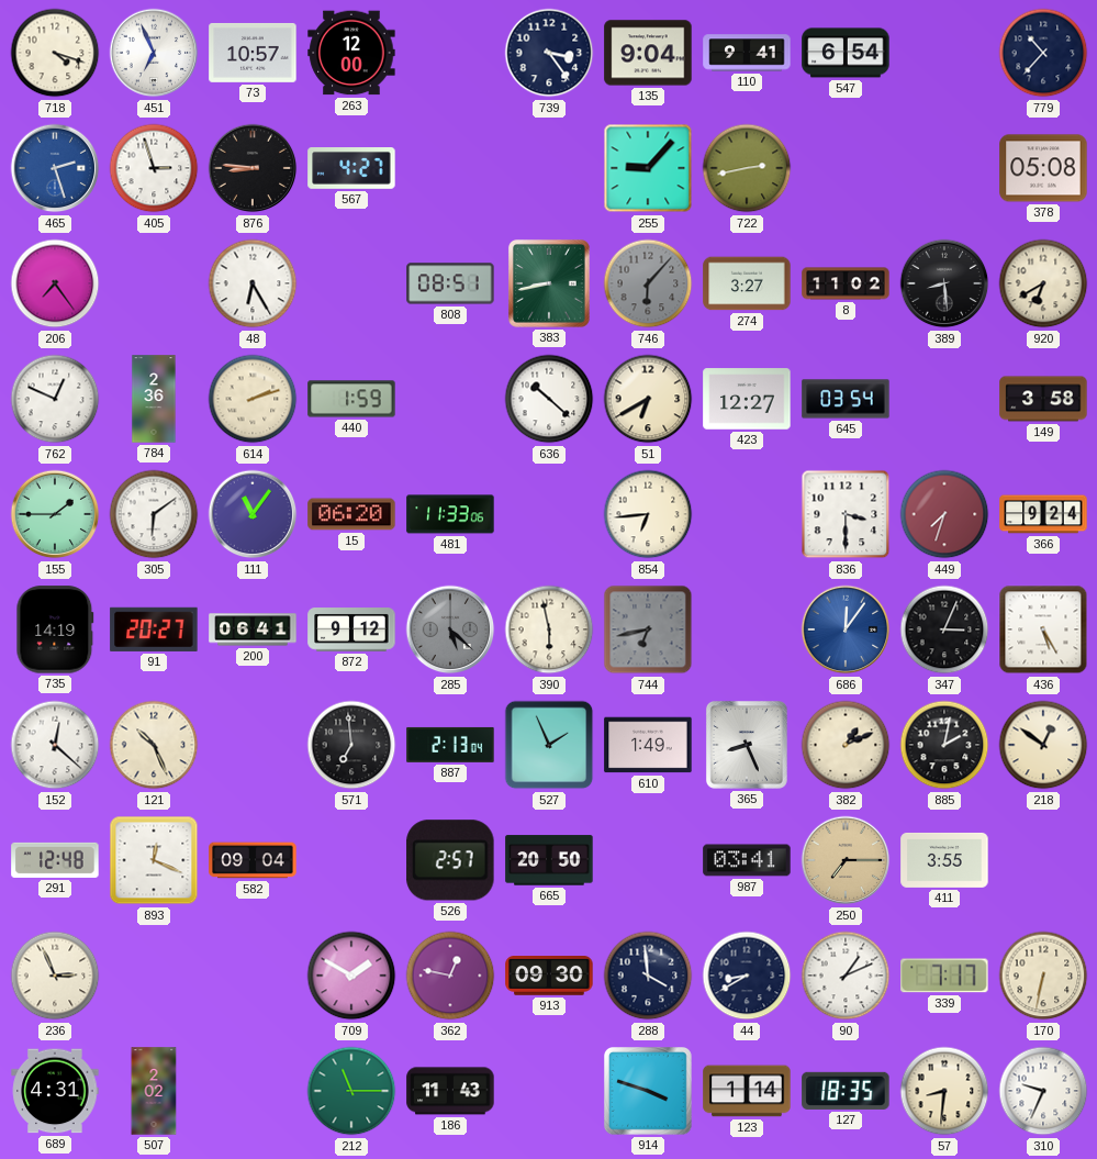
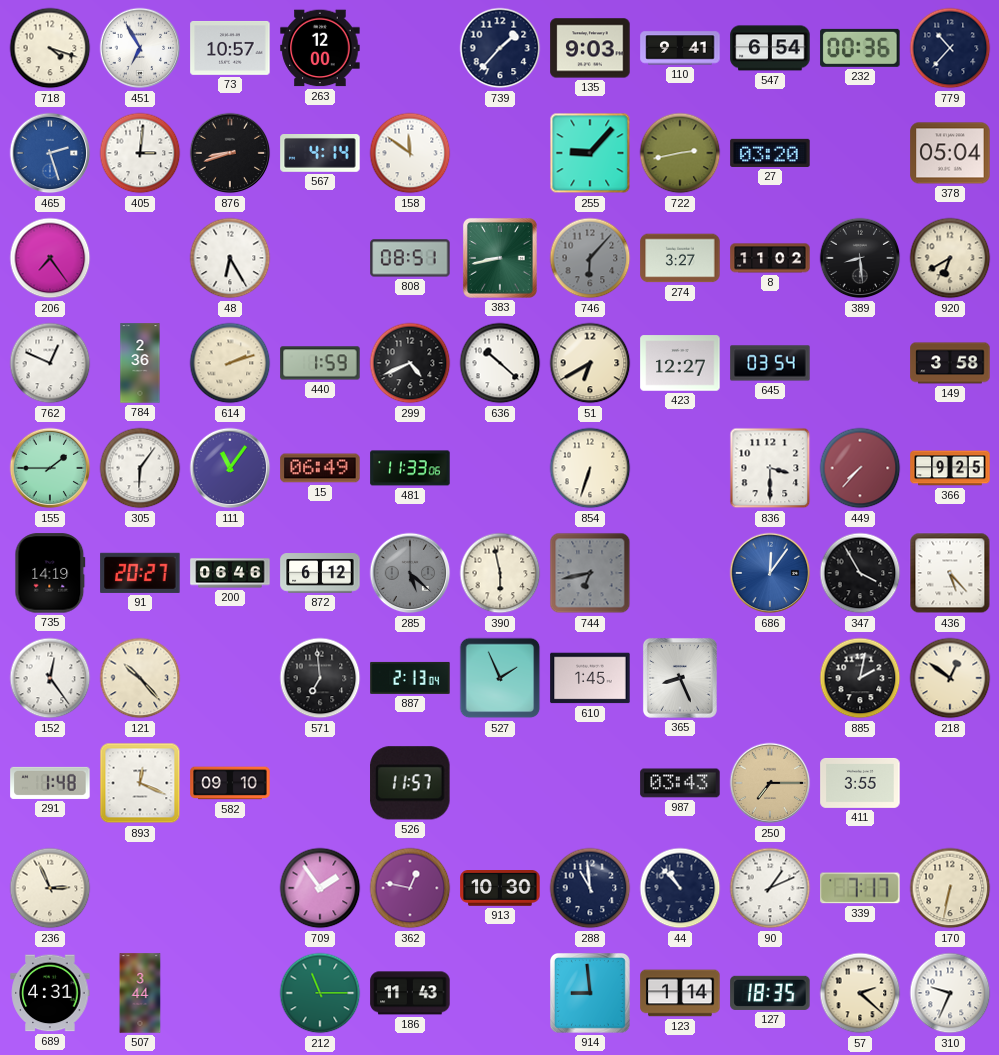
451: 6:56 -> 6:55 (140, 48)
739: 3:24 -> 1:37 (500, 48)
135: 9:04 -> 9:03 (590, 48)
232: none -> 00:36 (860, 48)
405: 2:57 -> 3:01 (140, 153)
876: 8:46 -> 8:42 (230, 153)
567: 4:27 -> 4:14 (320, 154)
158: none -> 11:51 (410, 153)
27: none -> 03:20 (770, 153)
378: 05:08 -> 05:04 (950, 153)
299: none -> 4:41 (410, 363)
305: 6:09 -> 6:06 (140, 468)
15: 06:20 -> 06:49 (320, 468)
854: 6:44 -> 6:33 (590, 468)
449: 7:33 -> 7:37 (860, 468)
366: 9:24 -> 9:25 (950, 468)
200: 06:41 -> 06:46 (230, 573)
872: 9:12 -> 6:12 (320, 573)
347: 3:04 -> 3:55 (860, 573)
436: 5:25 -> 5:23 (950, 573)
152: 12:22 -> 12:24 (50, 678)
121: 10:26 -> 10:23 (140, 678)
610: 1:49 -> 1:45 (590, 678)
382: 1:11 -> none (846, 745)
291: 12:48 -> 1:48 (50, 783)
582: 09:04 -> 09:10 (230, 783)
526: 2:57 -> 11:57 (410, 783)
665: 20:50 -> none (549, 860)
987: 03:41 -> 03:43 (680, 783)
709: 1:50 -> 1:54 (320, 888)
913: 09:30 -> 10:30 (500, 889)
288: 3:59 -> 10:59 (590, 888)
44: 8:40 -> 10:53 (680, 888)
507: 2:02 -> 3:44 (140, 993)
914: 3:48 -> 8:59 (591, 994)
57: 8:31 -> 2:22 (860, 993)
